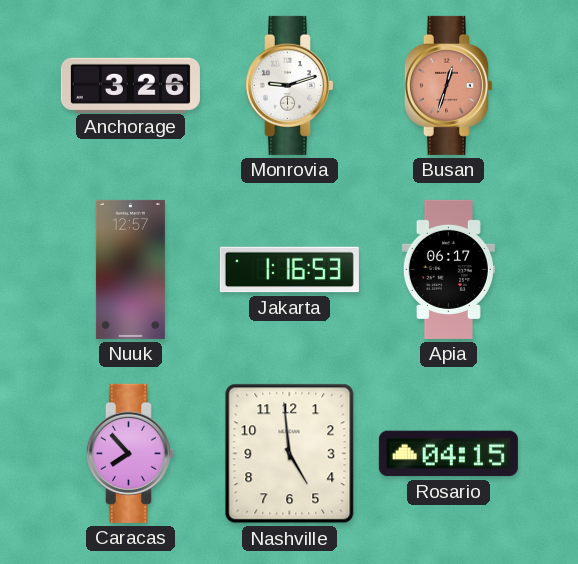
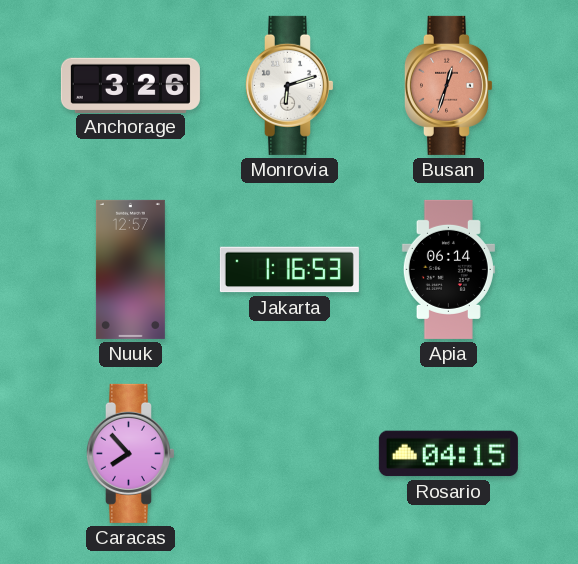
Monrovia: 9:12 -> 6:12 (289, 85)
Apia: 06:17 -> 06:14 (448, 269)
Nashville: 4:59 -> none (290, 454)
